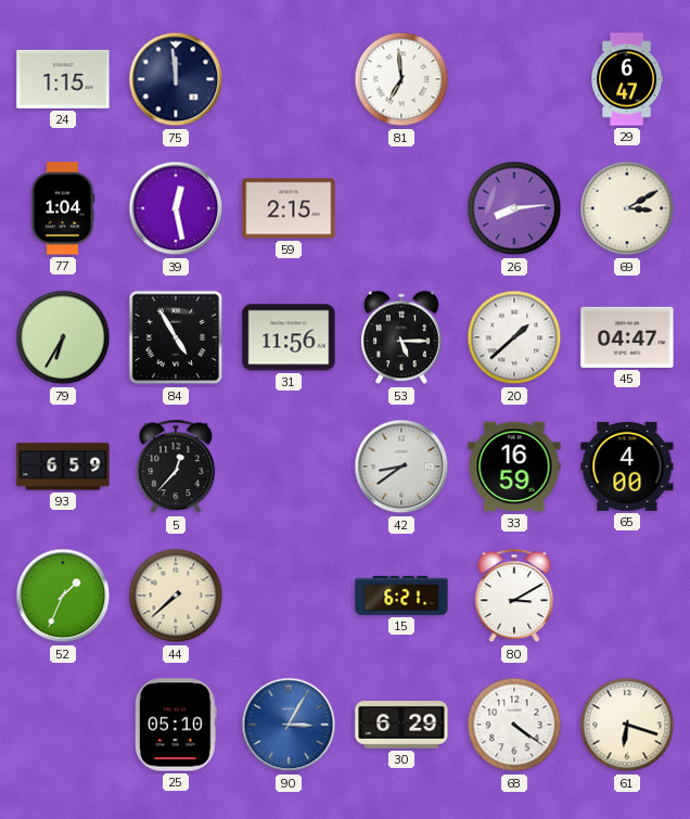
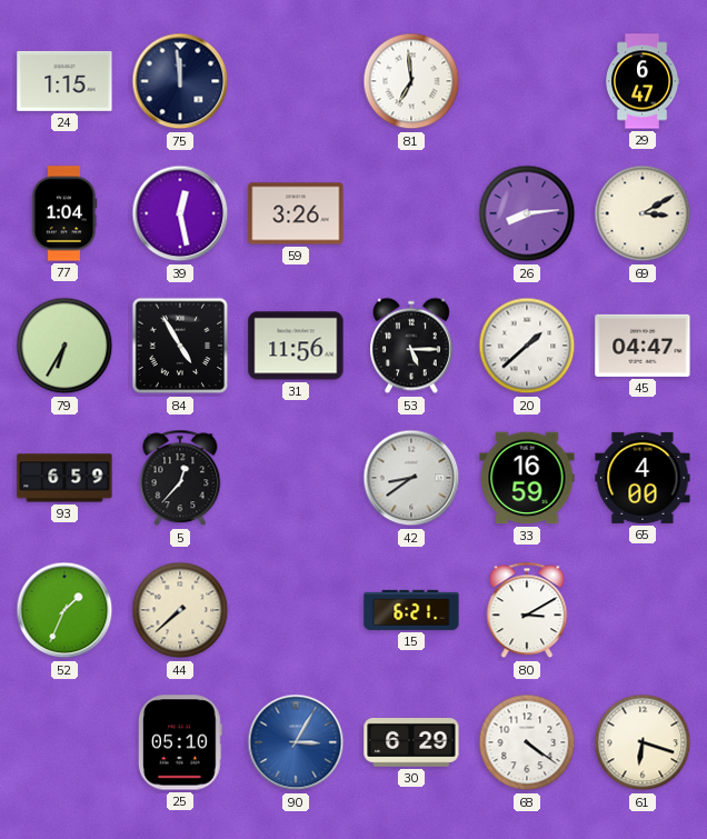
59: 2:15 -> 3:26 (296, 213)
